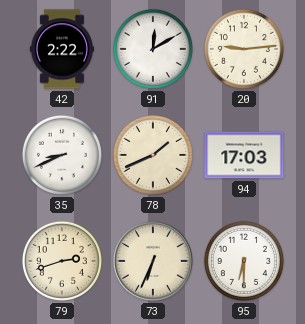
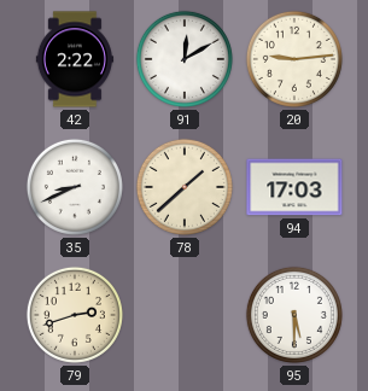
78: 1:41 -> 1:38 (185, 187)
73: 6:34 -> none (154, 262)
95: 6:30 -> 5:30 (294, 315)
